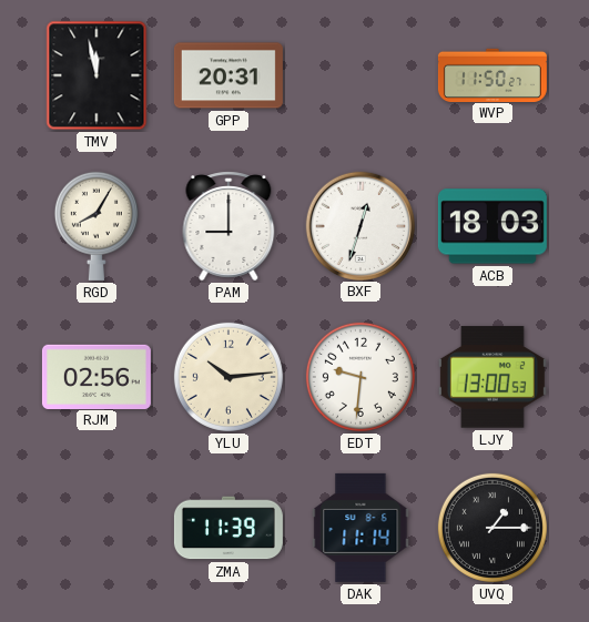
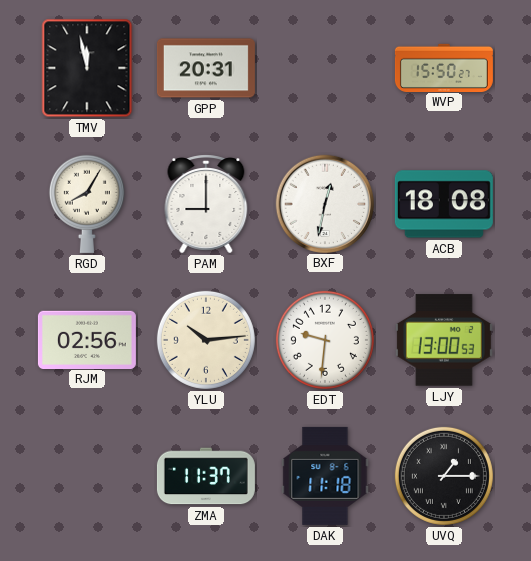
WVP: 11:50 -> 15:50 (444, 67)
BXF: 12:33 -> 12:32 (324, 203)
ACB: 18:03 -> 18:08 (444, 204)
ZMA: 11:39 -> 11:37 (206, 476)
DAK: 11:14 -> 11:18 (325, 476)
